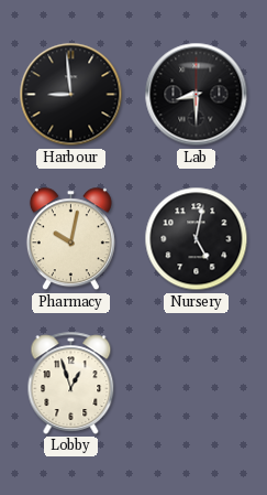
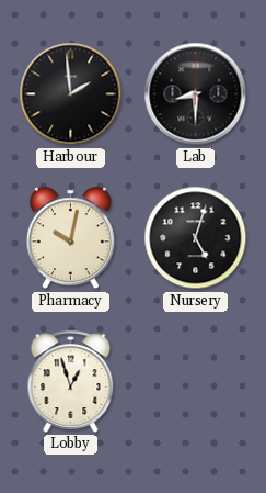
Harbour: 8:59 -> 1:59 (71, 94)
Nursery: 5:02 -> 5:03 (196, 238)
